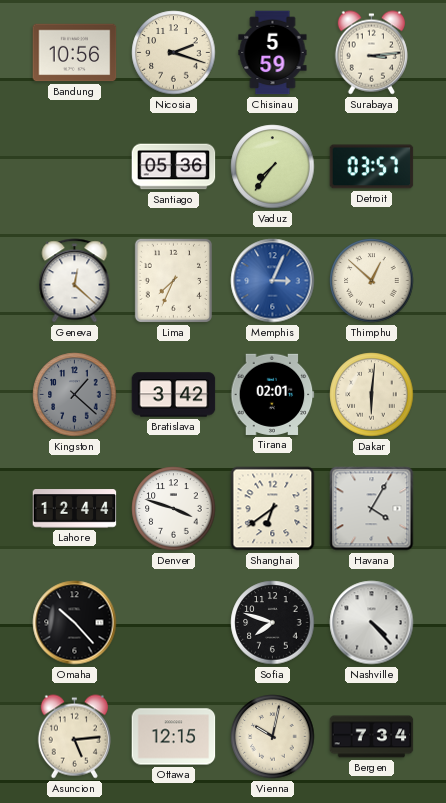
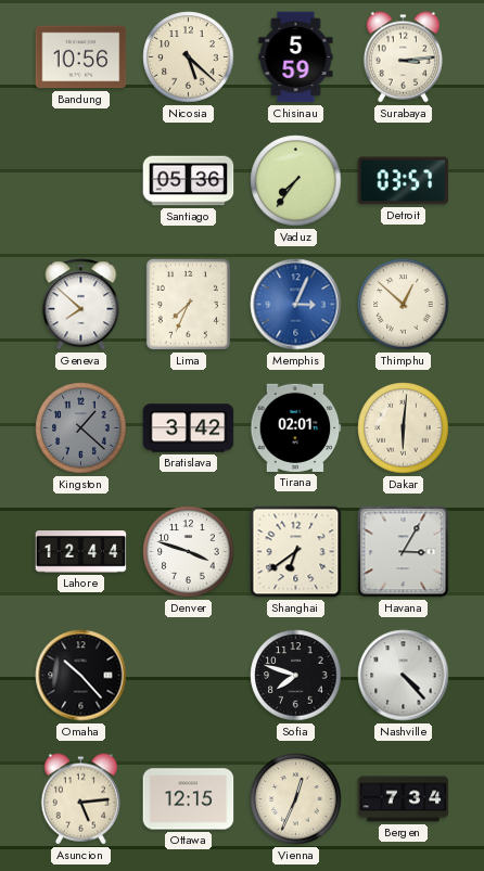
Nicosia: 2:18 -> 5:22 (189, 57)
Geneva: 12:22 -> 7:52 (81, 305)
Havana: 4:05 -> 3:05 (404, 552)
Vienna: 10:02 -> 12:34 (296, 799)
